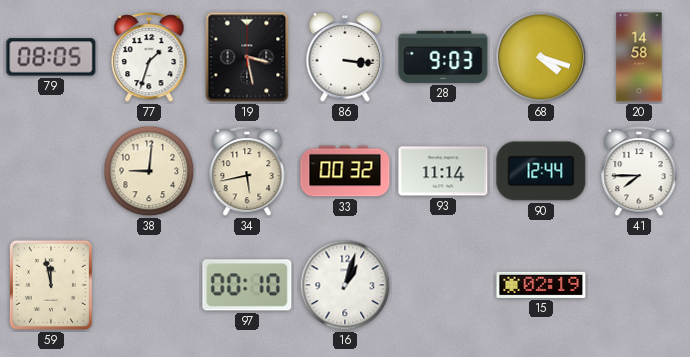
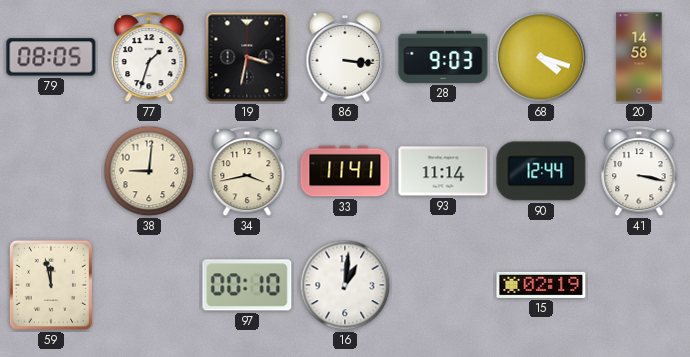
19: 3:28 -> 3:32 (247, 57)
34: 5:43 -> 3:43 (247, 172)
33: 00:32 -> 11:41 (345, 171)
41: 7:45 -> 3:17 (639, 172)
16: 1:03 -> 1:01 (345, 285)
